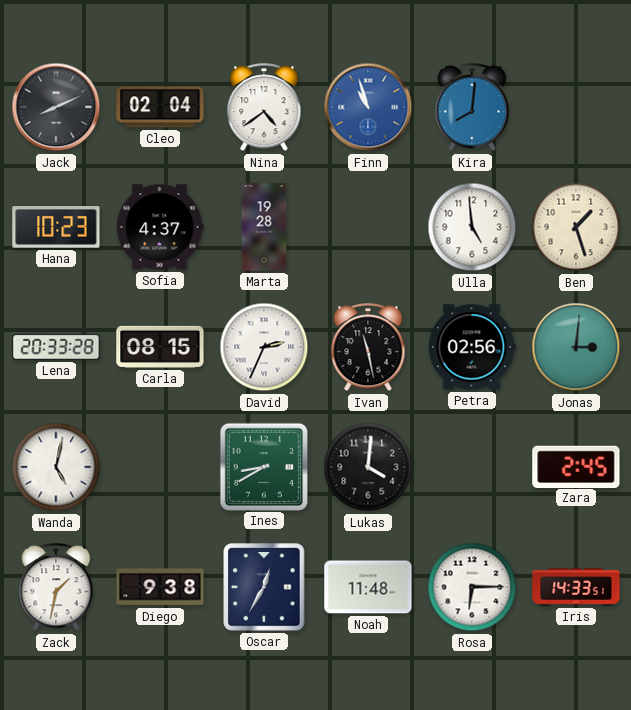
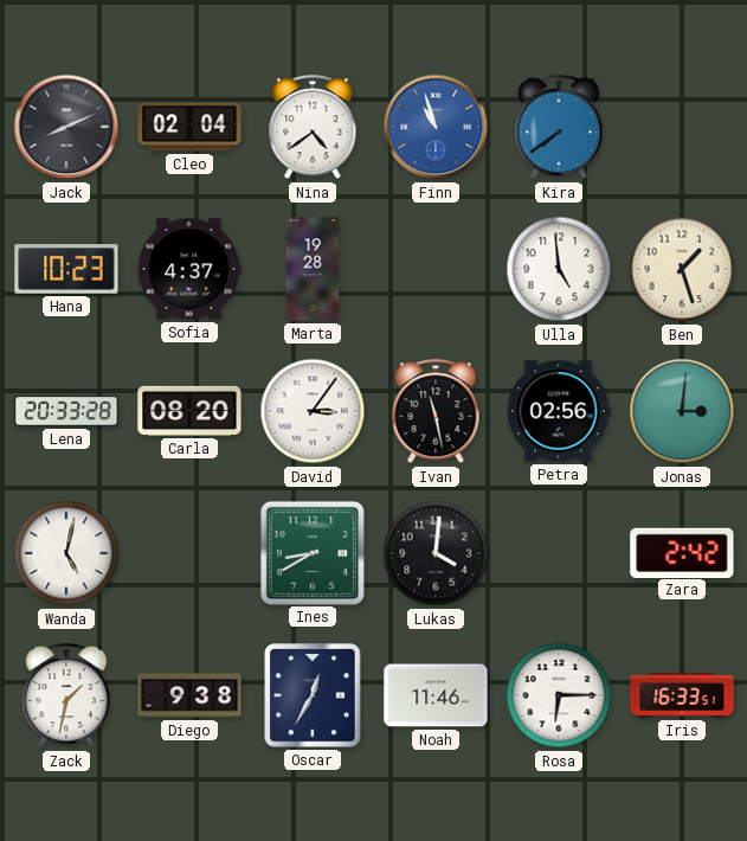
Kira: 8:01 -> 7:39 (559, 128)
Carla: 08:15 -> 08:20 (189, 411)
David: 2:34 -> 3:06 (313, 411)
Zara: 2:45 -> 2:42 (682, 552)
Noah: 11:48 -> 11:46 (436, 695)
Iris: 14:33 -> 16:33 (682, 695)
